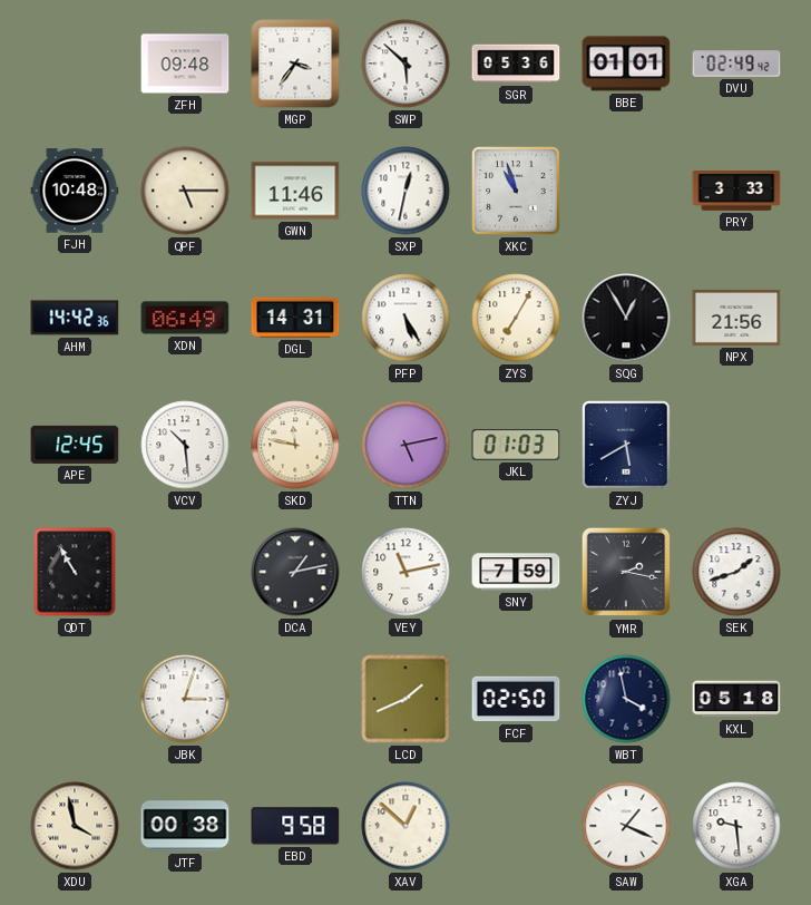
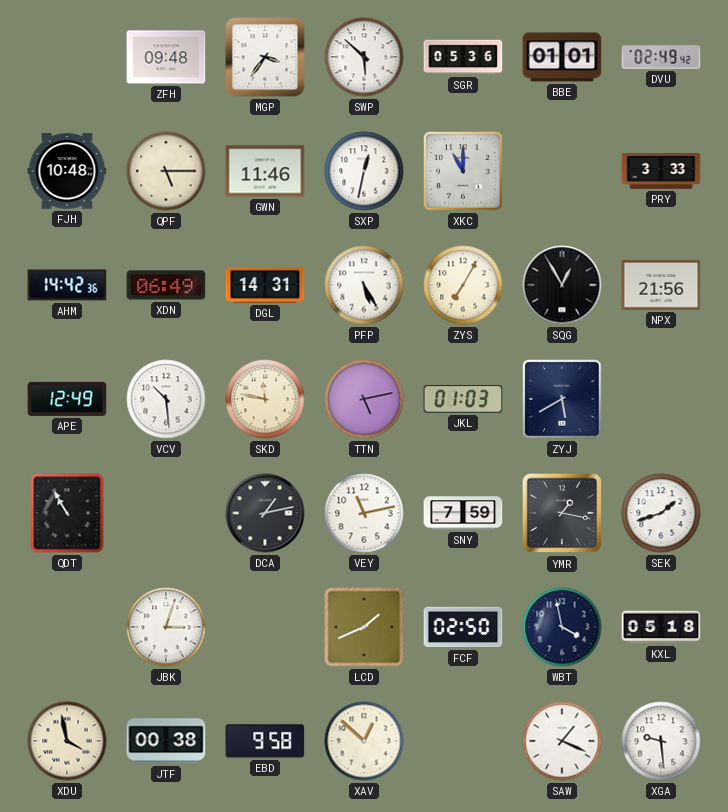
XKC: 10:57 -> 11:00 (463, 171)
APE: 12:45 -> 12:49 (67, 399)
YMR: 2:17 -> 1:17 (562, 513)
